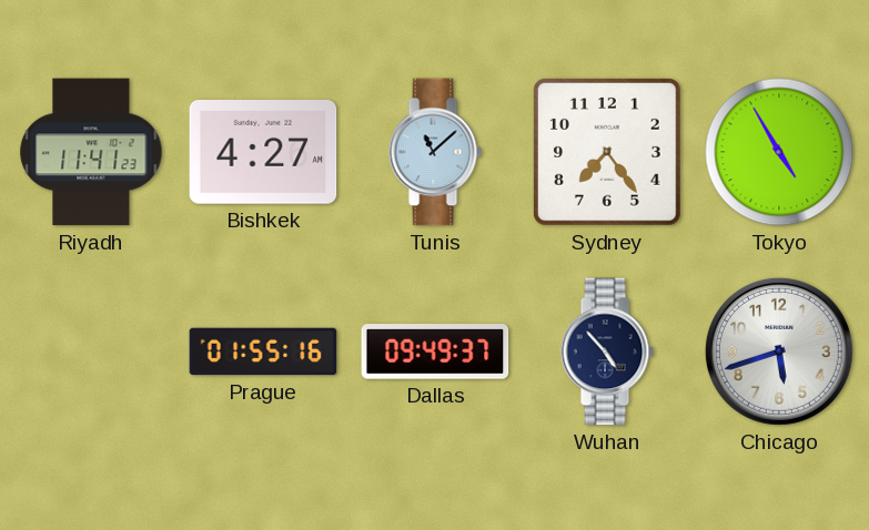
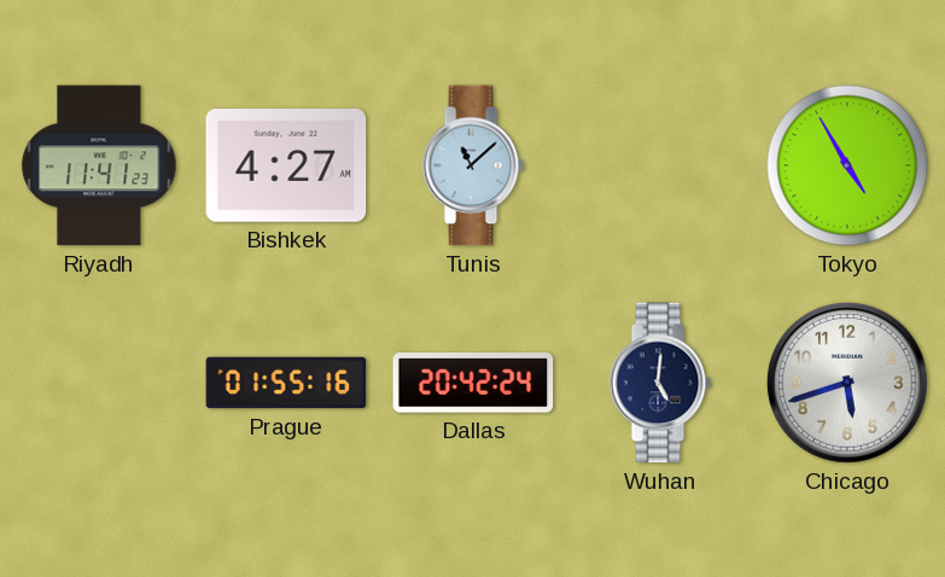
Sydney: 7:24 -> none (607, 152)
Dallas: 09:49 -> 20:42 (473, 383)
Wuhan: 4:53 -> 5:01 (660, 383)
